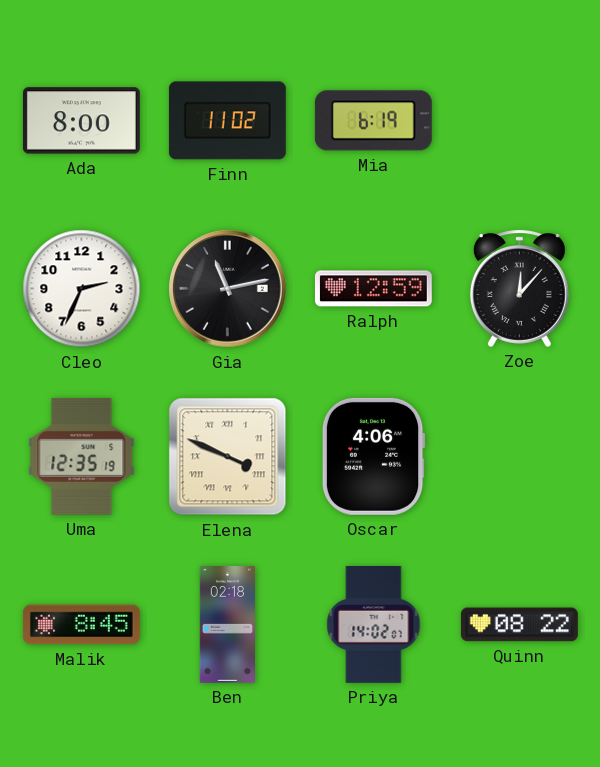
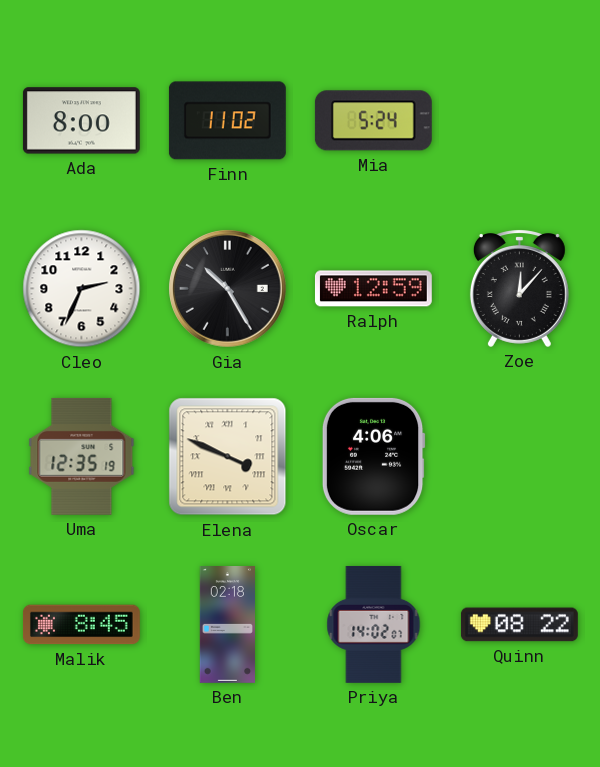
Mia: 6:19 -> 5:24 (373, 121)
Gia: 11:13 -> 10:25 (228, 289)
